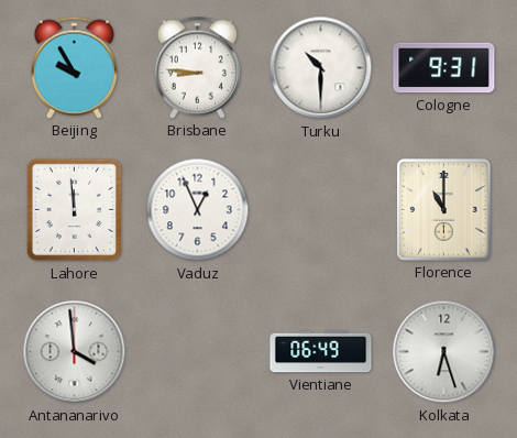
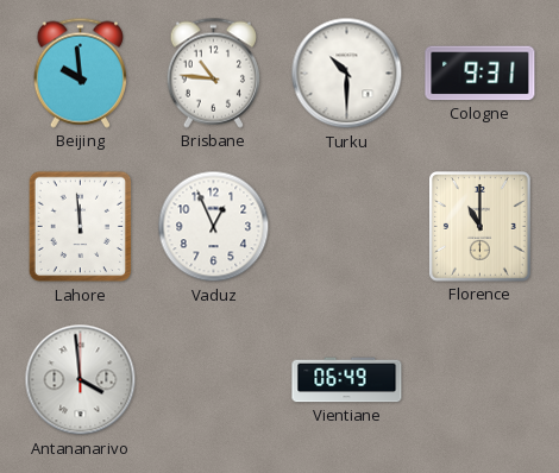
Beijing: 9:55 -> 9:59 (80, 72)
Brisbane: 8:46 -> 10:46 (213, 72)
Kolkata: 6:27 -> none (444, 352)
